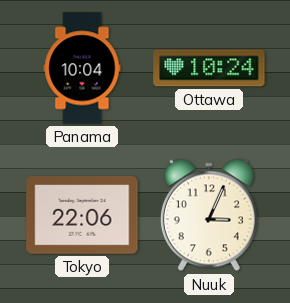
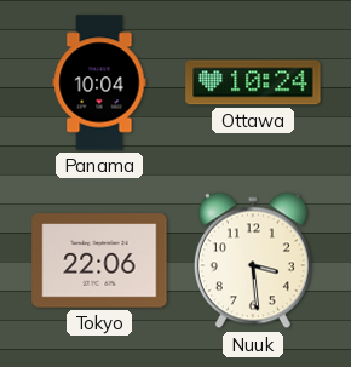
Nuuk: 3:04 -> 3:29 (253, 260)
